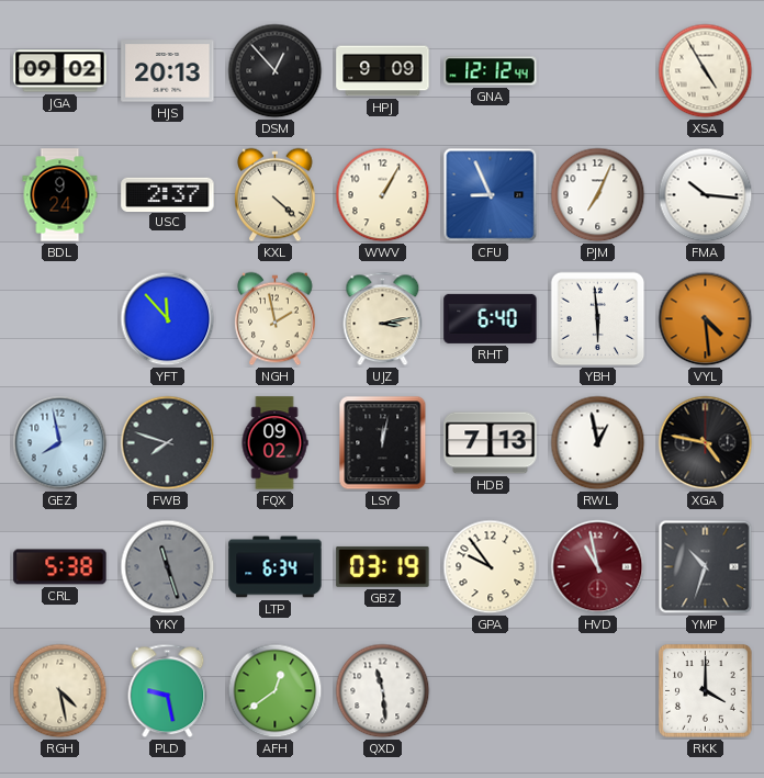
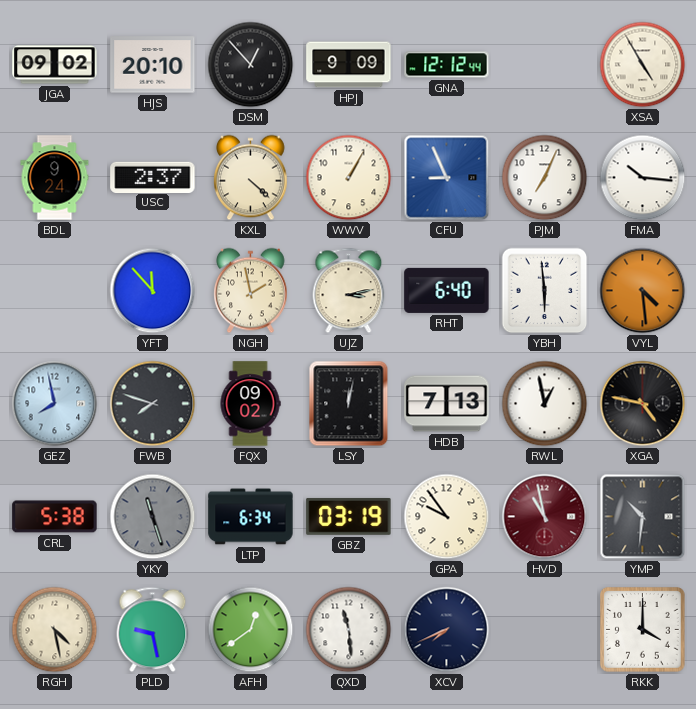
HJS: 20:13 -> 20:10 (153, 65)
YMP: 10:33 -> 10:31 (643, 517)
XCV: none -> 7:41 (447, 630)
